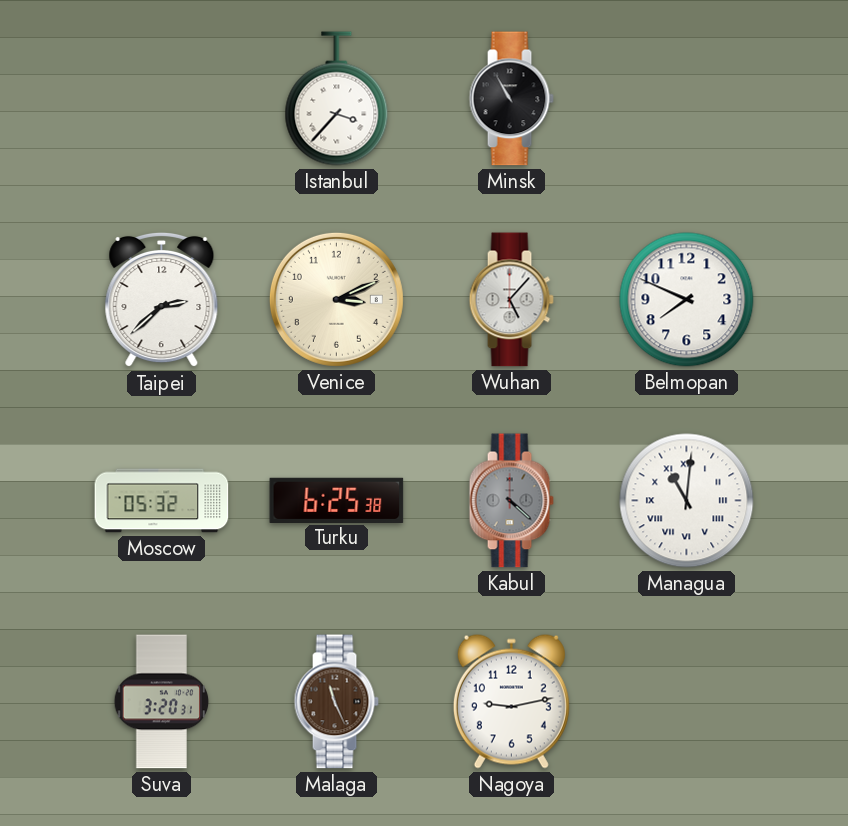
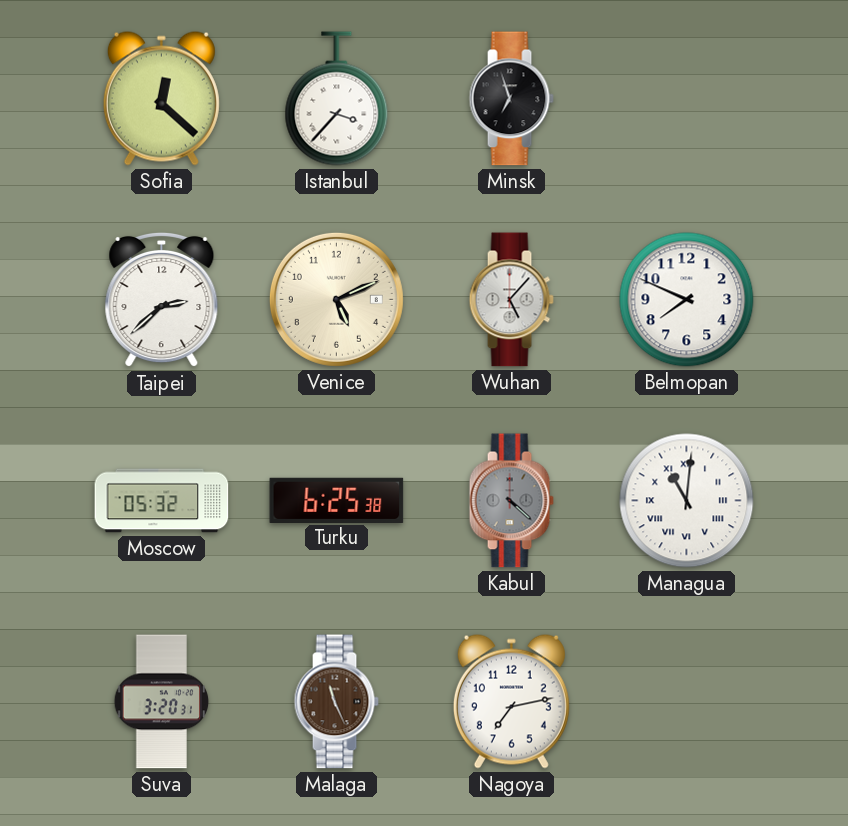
Sofia: none -> 12:22 (161, 98)
Minsk: 10:55 -> 6:57 (511, 99)
Venice: 3:11 -> 5:11 (336, 299)
Nagoya: 9:13 -> 7:13 (511, 701)
